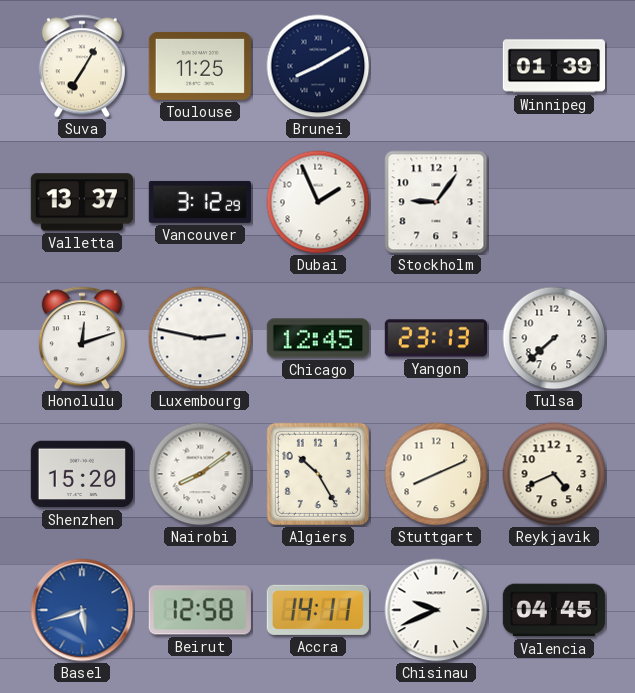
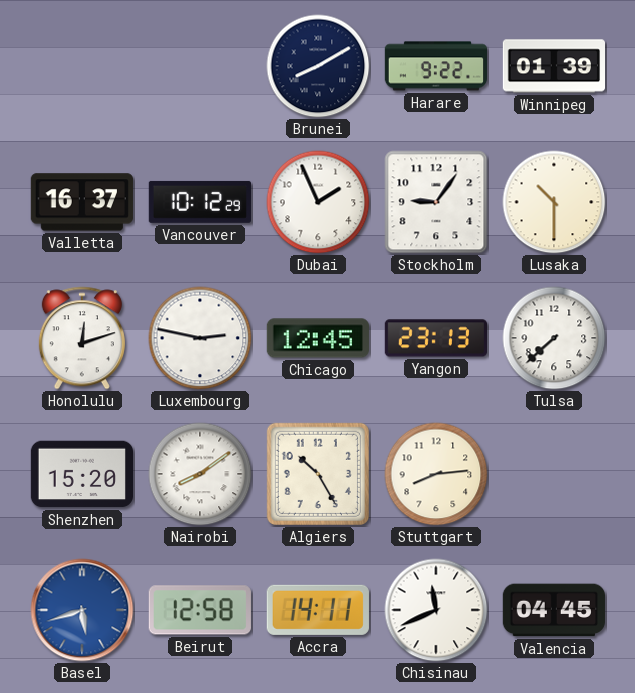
Suva: 7:05 -> none (82, 66)
Toulouse: 11:25 -> none (199, 66)
Harare: none -> 9:22 (435, 66)
Valletta: 13:37 -> 16:37 (82, 202)
Vancouver: 3:12 -> 10:12 (200, 202)
Lusaka: none -> 10:30 (554, 202)
Stuttgart: 8:11 -> 8:14 (436, 474)
Reykjavik: 4:41 -> none (554, 474)
Chisinau: 9:41 -> 11:41 (436, 610)
